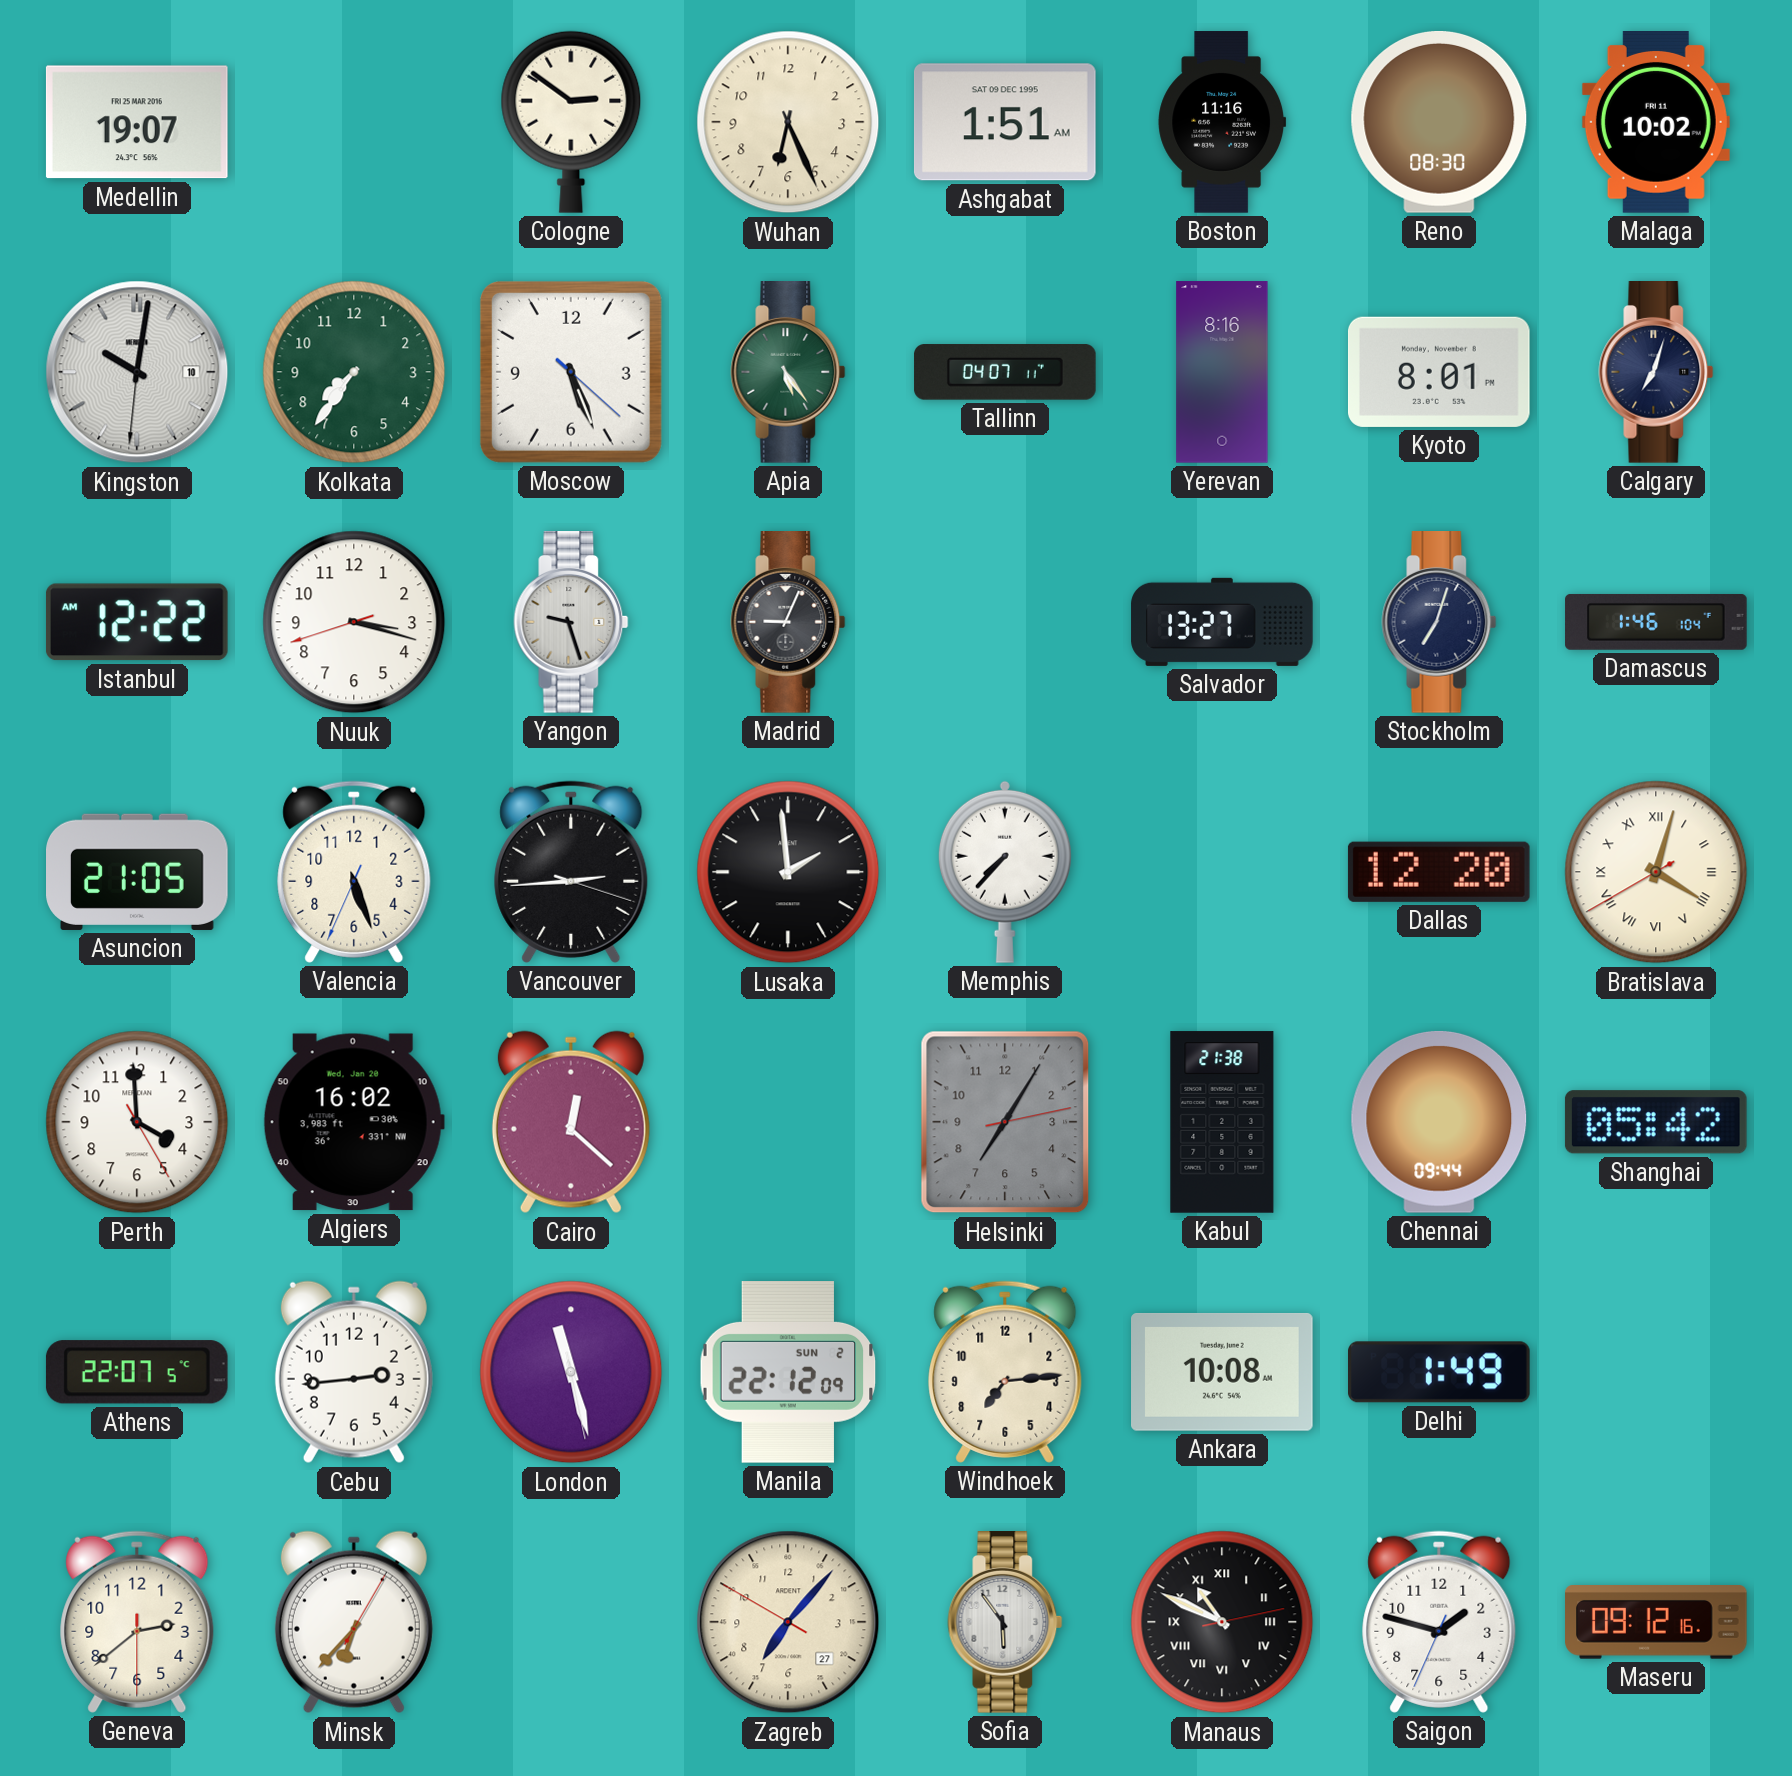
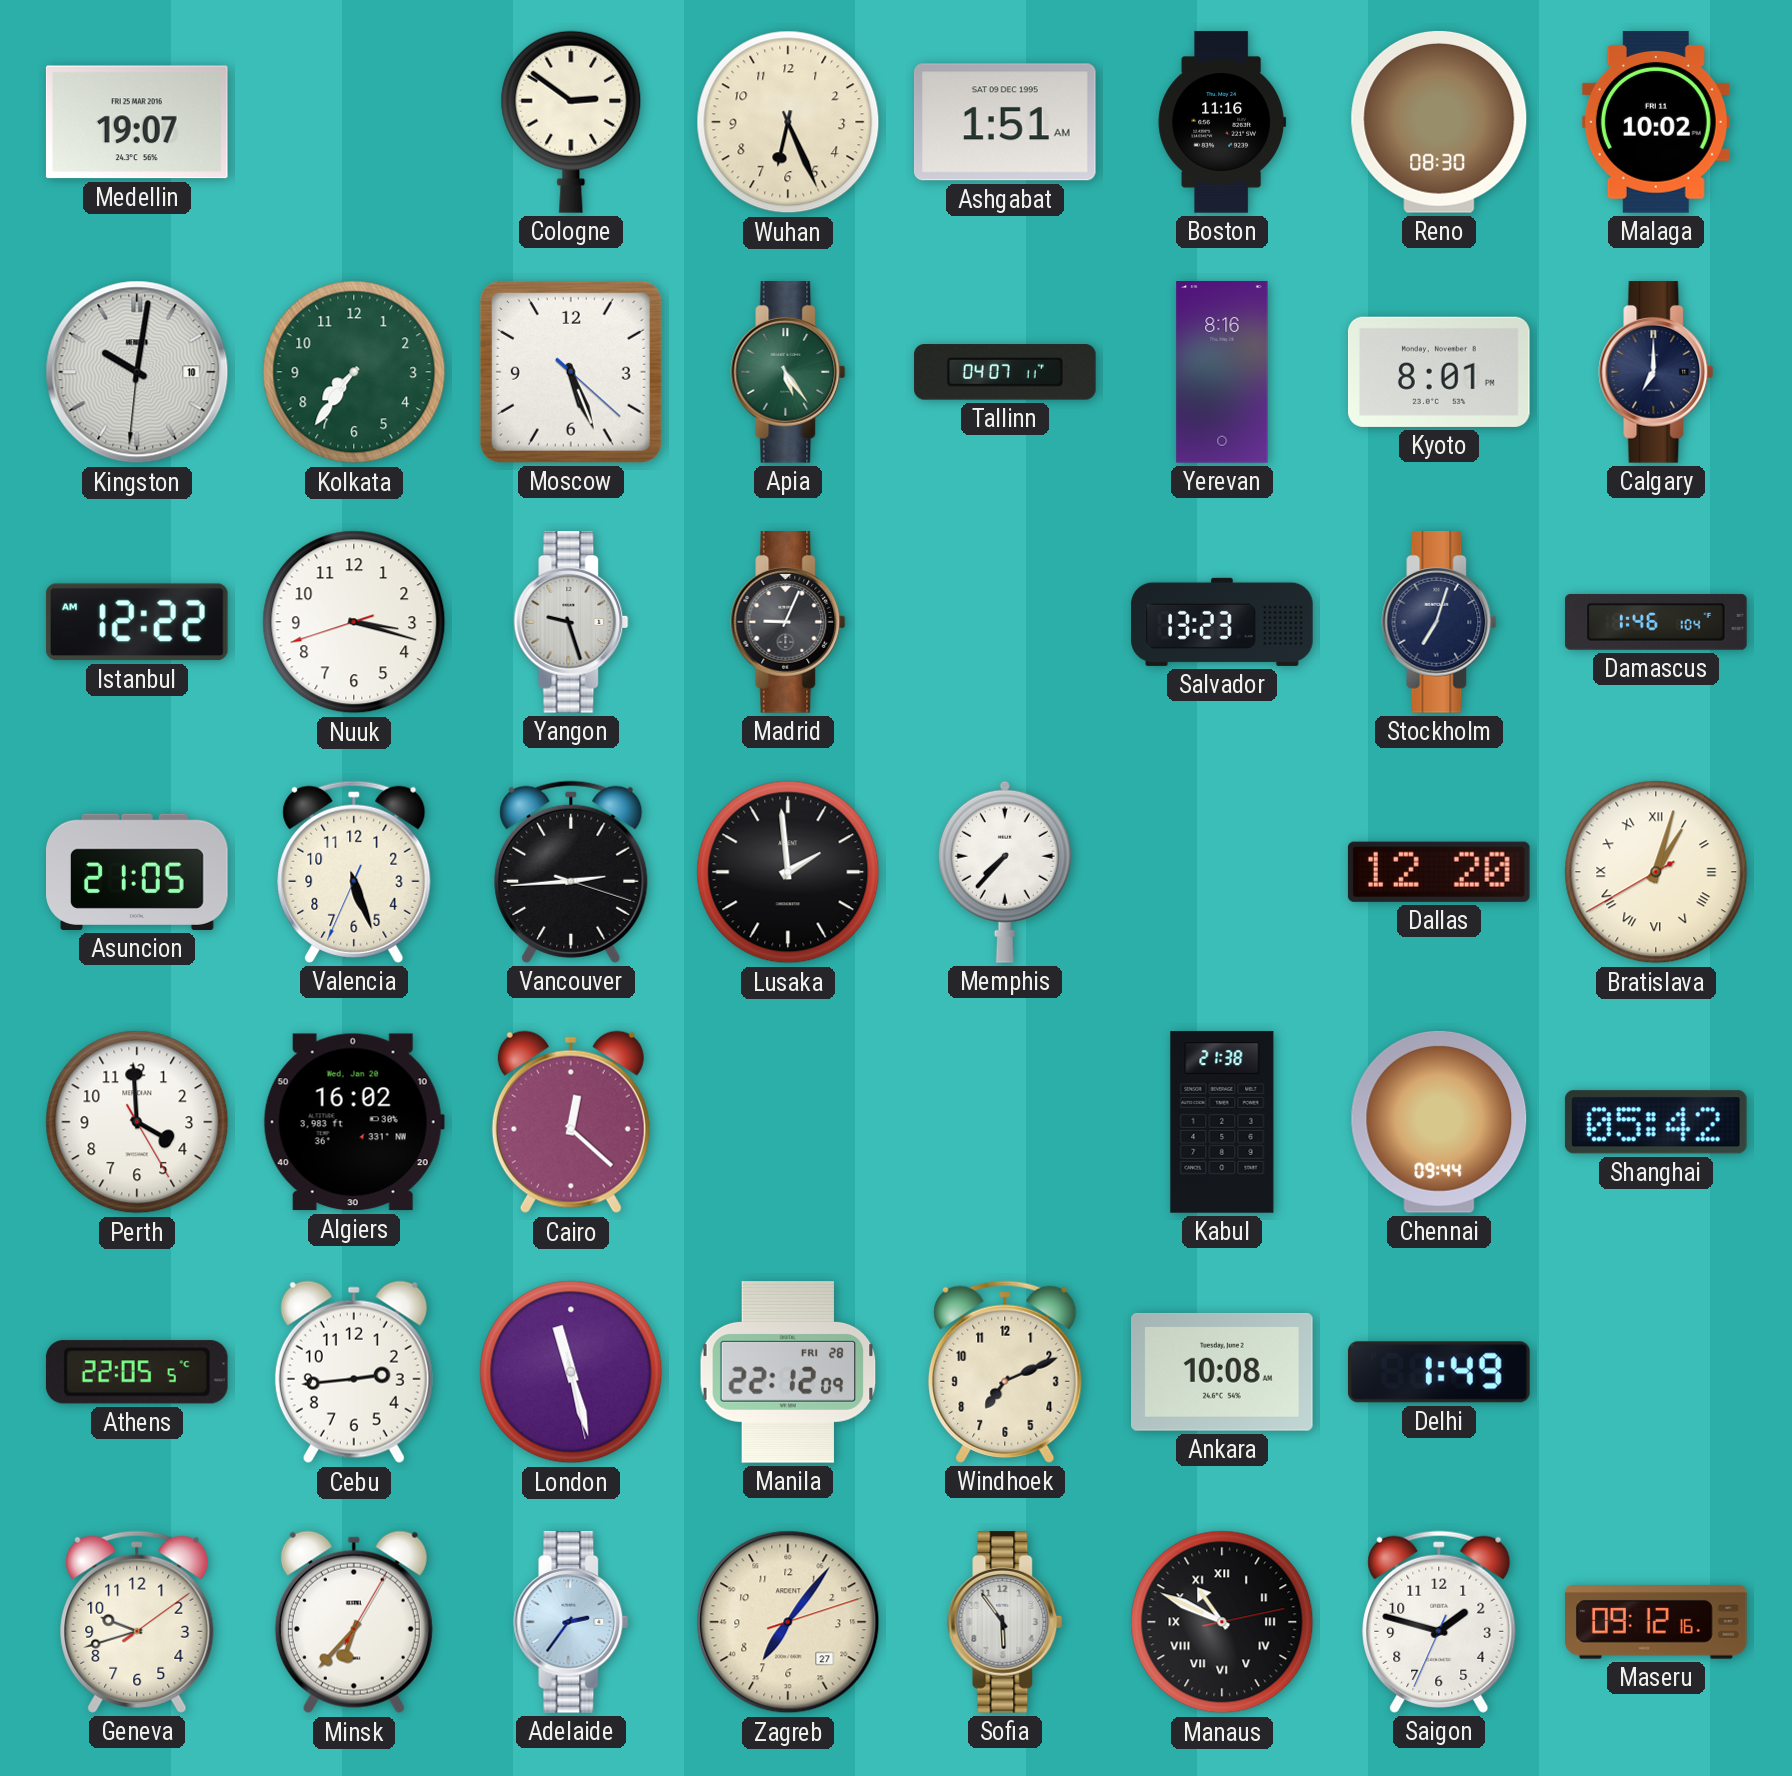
Calgary: 7:03 -> 7:00 (1656, 372)
Salvador: 13:27 -> 13:23 (1222, 622)
Bratislava: 4:02 -> 1:02 (1656, 872)
Helsinki: 7:05 -> none (1005, 1122)
Athens: 22:07 -> 22:05 (137, 1372)
Manila date: SUN 2 -> FRI 28 (788, 1373)
Windhoek: 7:14 -> 7:11 (1005, 1372)
Geneva: 2:38 -> 9:42 (137, 1622)
Adelaide: none -> 2:36 (571, 1622)
Zagreb: 7:06:50 -> 7:06:12 (788, 1622)
